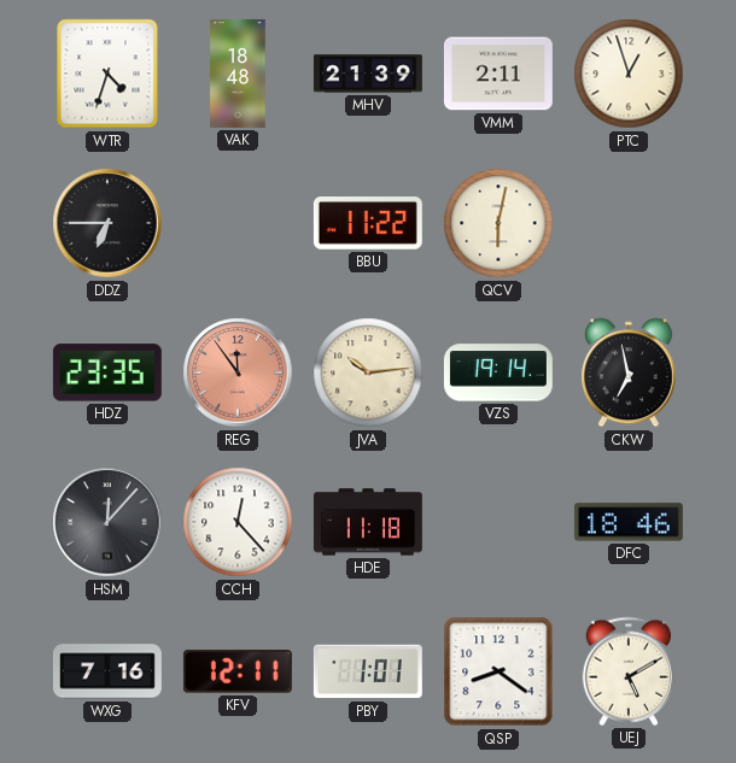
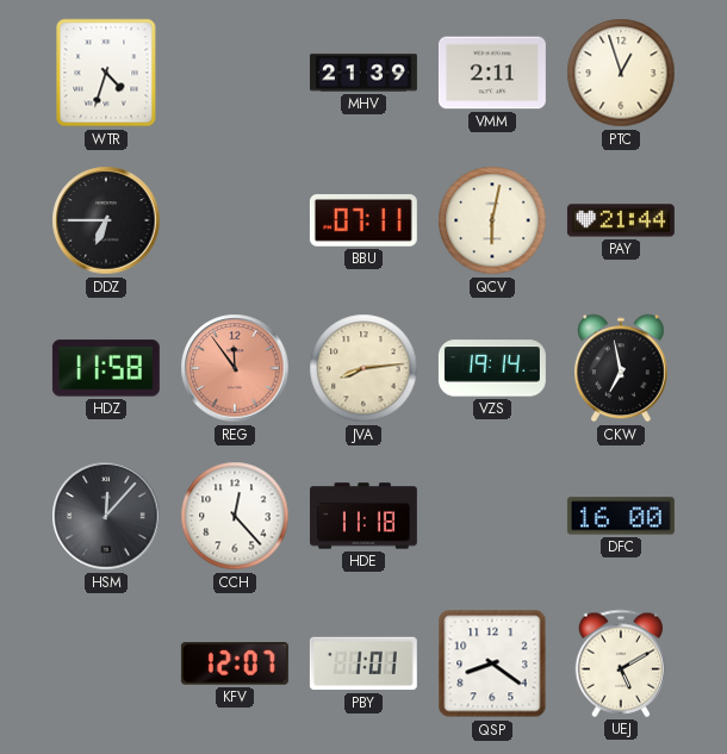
VAK: 18:48 -> none (238, 74)
BBU: 11:22 -> 07:11 (363, 222)
PAY: none -> 21:44 (621, 220)
HDZ: 23:35 -> 11:58 (106, 368)
JVA: 10:14 -> 8:14 (363, 368)
DFC: 18:46 -> 16:00 (621, 516)
WXG: 7:16 -> none (107, 671)
KFV: 12:11 -> 12:07 (235, 663)
